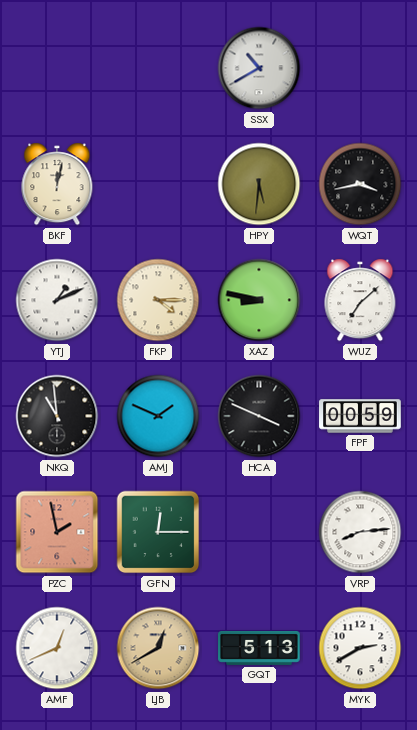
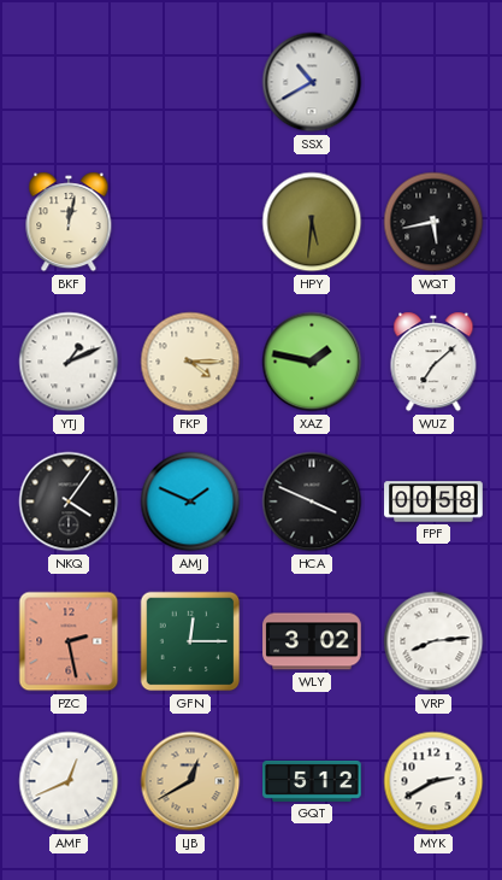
WQT: 3:43 -> 5:43 (433, 222)
XAZ: 8:47 -> 1:47 (312, 362)
NKQ: 10:59 -> 4:06 (69, 501)
FPF: 00:59 -> 00:58 (433, 501)
PZC: 1:58 -> 2:28 (69, 641)
WLY: none -> 3:02 (312, 641)
GQT: 5:13 -> 5:12 (312, 781)
